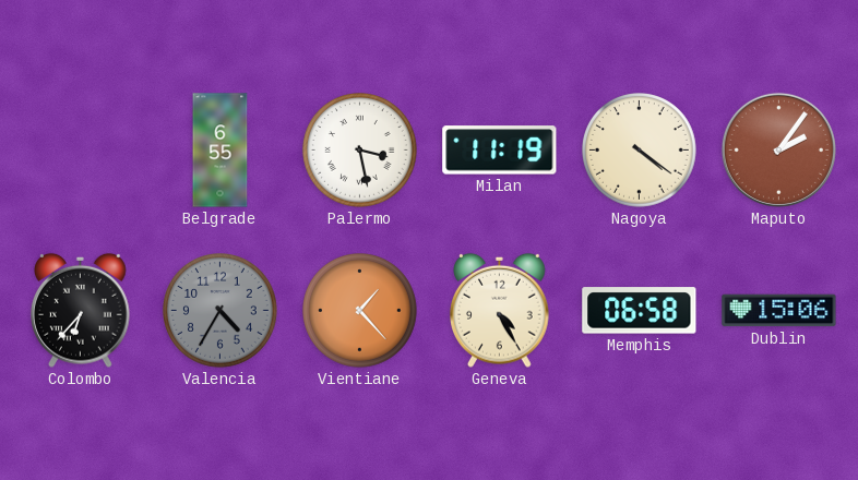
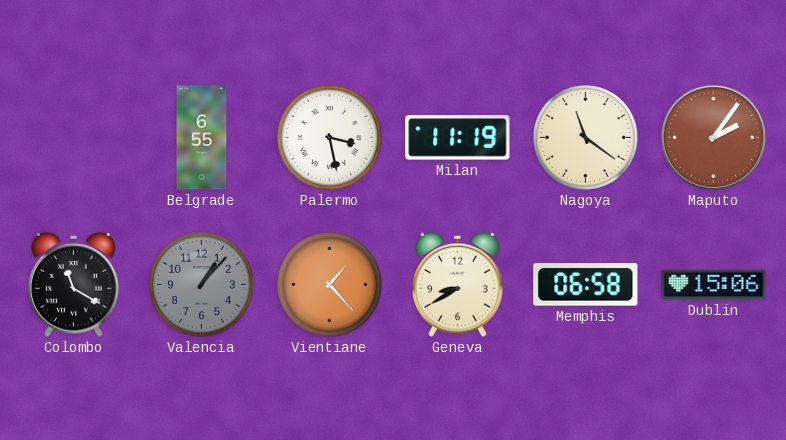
Nagoya: 4:21 -> 11:21 (586, 138)
Colombo: 6:37 -> 11:20 (74, 284)
Valencia: 4:35 -> 1:07 (202, 285)
Geneva: 4:25 -> 8:40 (458, 284)
